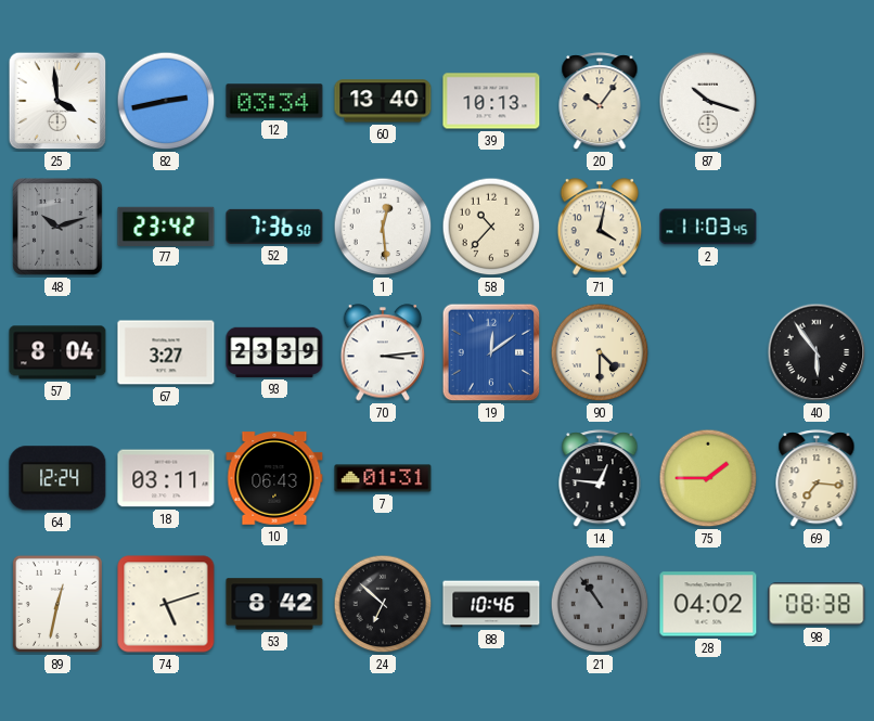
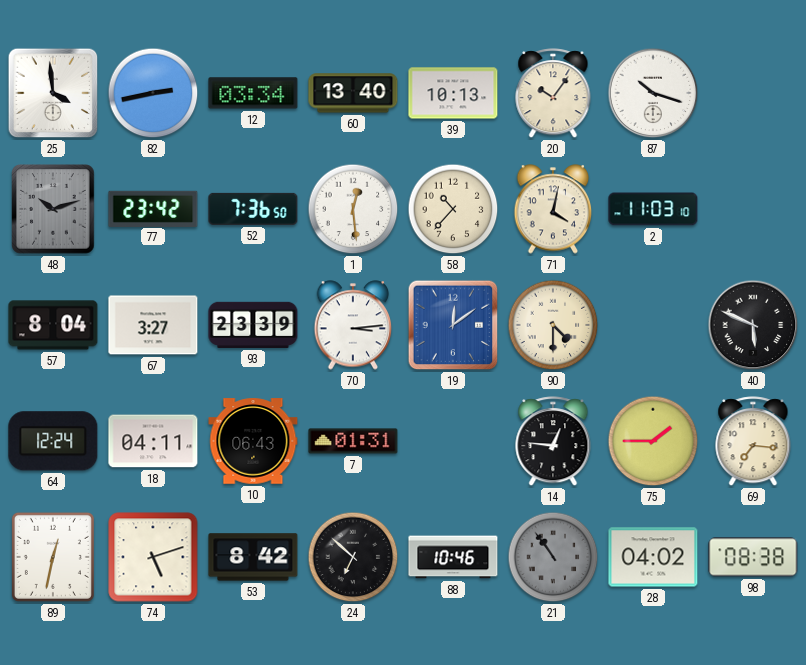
2: 11:03:45 -> 11:03:10 (653, 209)
40: 5:54 -> 5:49 (753, 325)
18: 03:11 -> 04:11 (153, 441)
